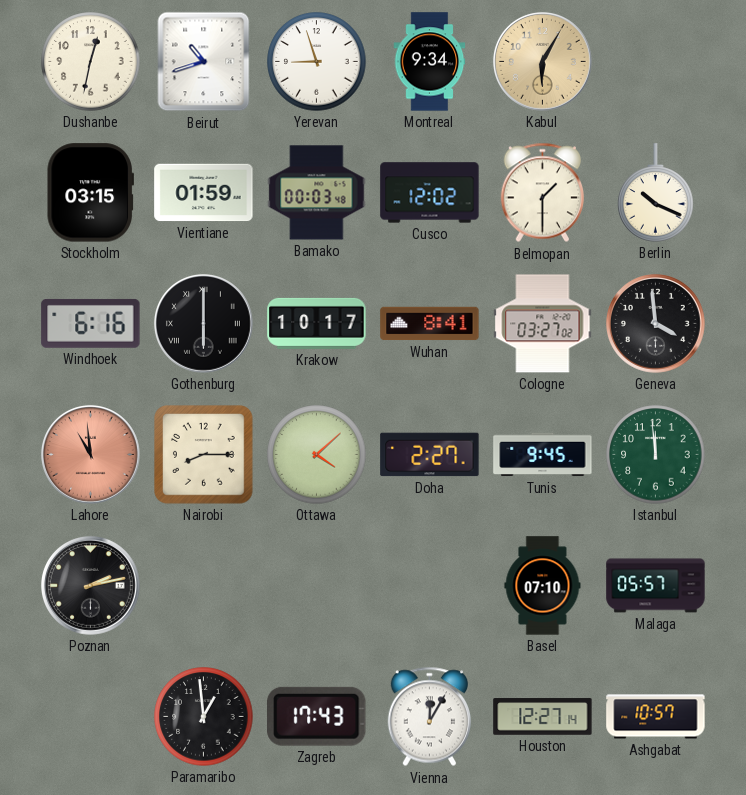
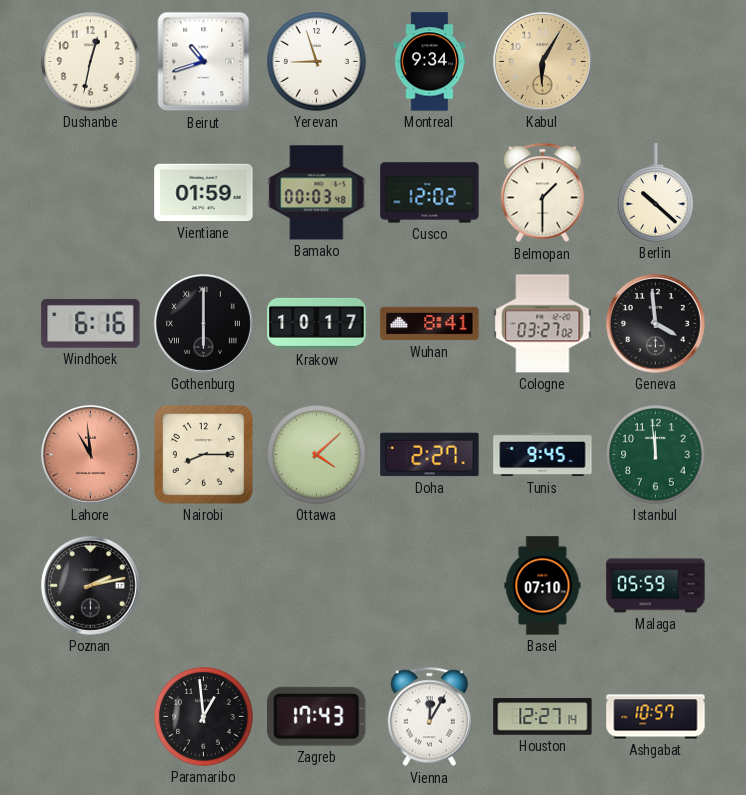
Stockholm: 03:15 -> none (90, 193)
Berlin: 10:19 -> 10:22 (656, 193)
Malaga: 05:57 -> 05:59 (656, 586)
